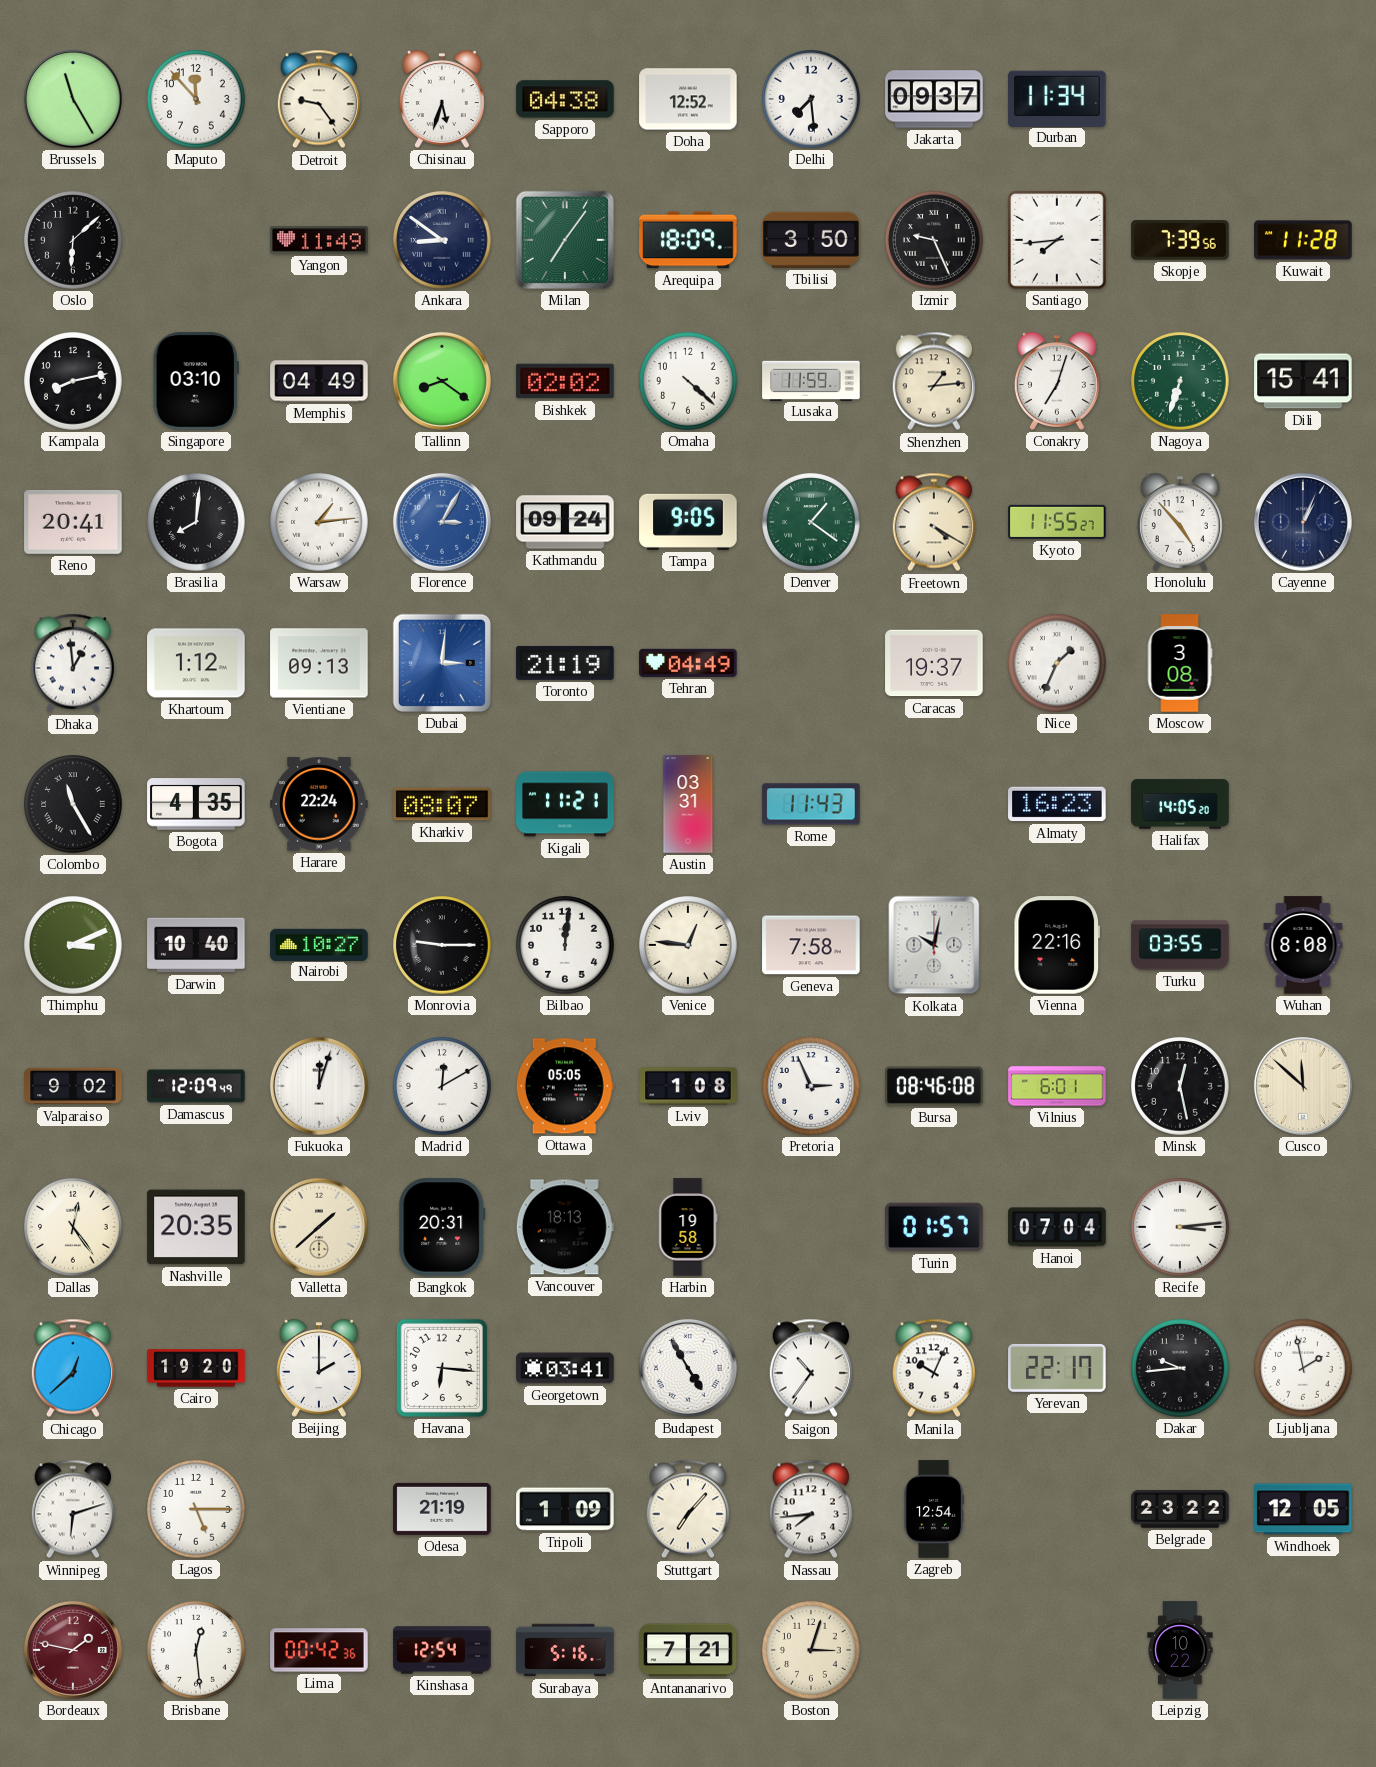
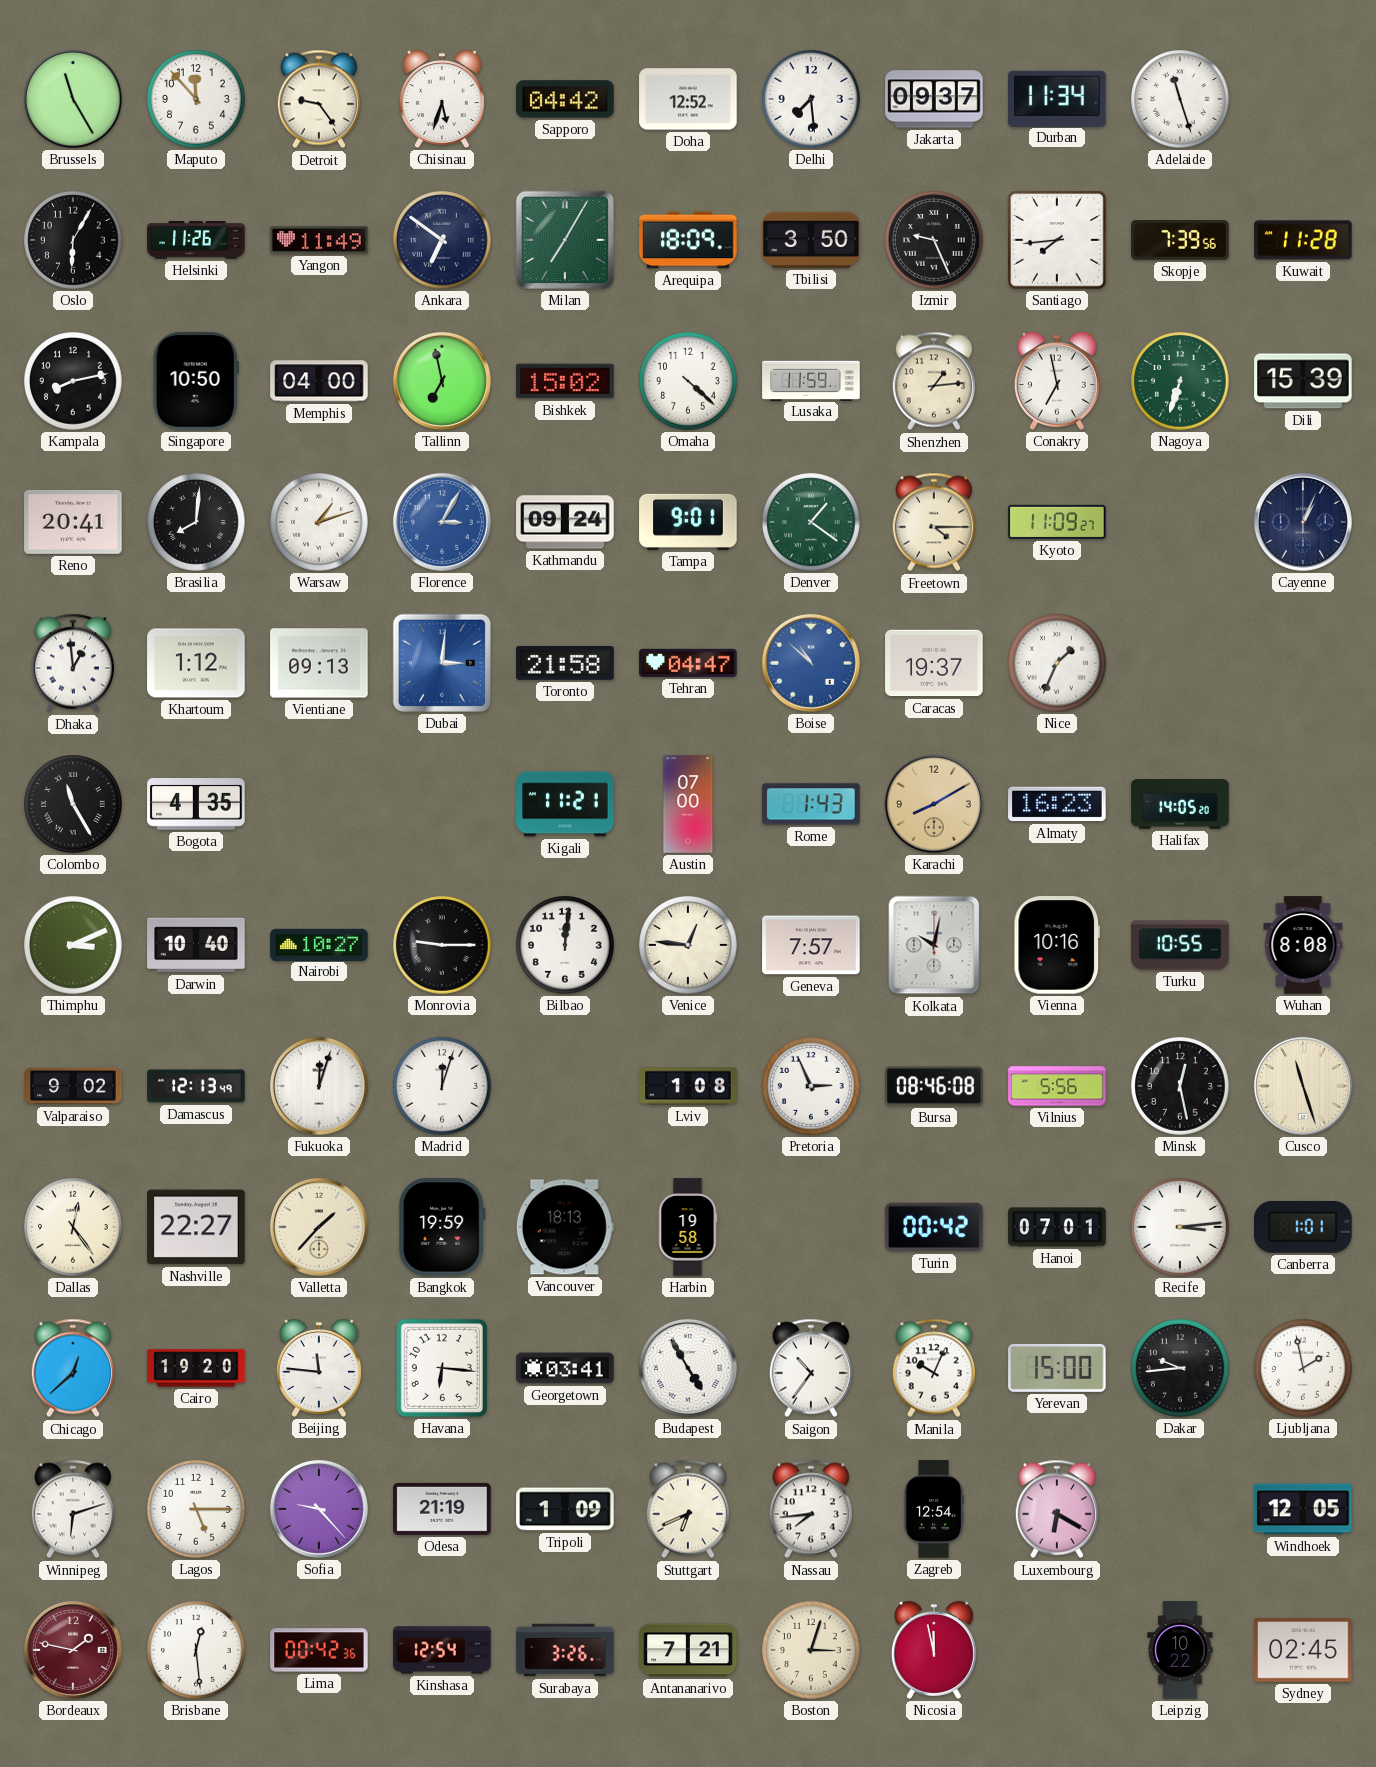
Sapporo: 04:38 -> 04:42 (565, 99)
Adelaide: none -> 11:27 (1180, 99)
Oslo: 6:08 -> 6:05 (73, 240)
Helsinki: none -> 11:26 (196, 240)
Ankara: 8:51 -> 6:51 (442, 240)
Milan: 7:06 -> 7:05 (565, 240)
Singapore: 03:10 -> 10:50 (196, 381)
Memphis: 04:49 -> 04:00 (319, 381)
Tallinn: 8:21 -> 6:58 (442, 381)
Bishkek: 02:02 -> 15:02 (565, 381)
Conakry: 7:03 -> 6:58 (1057, 381)
Dili: 15:41 -> 15:39 (1303, 381)
Warsaw: 1:14 -> 1:12 (319, 522)
Tampa: 9:05 -> 9:01 (688, 522)
Freetown: 4:20 -> 4:15 (933, 522)
Kyoto: 11:55 -> 11:09 (1057, 522)
Honolulu: 4:53 -> none (1180, 522)
Toronto: 21:19 -> 21:58 (565, 663)
Tehran: 04:49 -> 04:47 (688, 663)
Boise: none -> 10:52 (811, 663)
Moscow: 3:08 -> none (1180, 663)
Harare: 22:24 -> none (319, 804)
Kharkiv: 08:07 -> none (442, 804)
Austin: 03:31 -> 07:00 (688, 804)
Rome: 11:43 -> 1:43 (811, 804)
Karachi: none -> 8:10 (934, 804)
Geneva: 7:58 -> 7:57 (811, 945)
Vienna: 22:16 -> 10:16 (1057, 945)
Turku: 03:55 -> 10:55 (1180, 945)
Damascus: 12:09 -> 12:13 (196, 1086)
Madrid: 12:10 -> 12:03 (442, 1086)
Ottawa: 05:05 -> none (565, 1086)
Vilnius: 6:01 -> 5:56 (1057, 1086)
Cusco: 11:52 -> 11:27 (1303, 1086)
Nashville: 20:35 -> 22:27 (196, 1227)
Valletta: 1:38 -> 1:37 (319, 1227)
Bangkok: 20:31 -> 19:59 (442, 1227)
Turin: 01:57 -> 00:42 (934, 1227)
Hanoi: 07:04 -> 07:01 (1057, 1227)
Canberra: none -> 1:01 (1304, 1227)
Beijing: 2:00 -> 11:46 (319, 1368)
Yerevan: 22:17 -> 15:00 (1057, 1368)
Sofia: none -> 9:23 (319, 1509)
Stuttgart: 7:07 -> 6:41 (687, 1509)
Luxembourg: none -> 6:20 (1056, 1509)
Belgrade: 23:22 -> none (1180, 1509)
Surabaya: 5:16 -> 3:26 (565, 1650)
Nicosia: none -> 11:58 (934, 1650)
Sydney: none -> 02:45 (1303, 1651)
